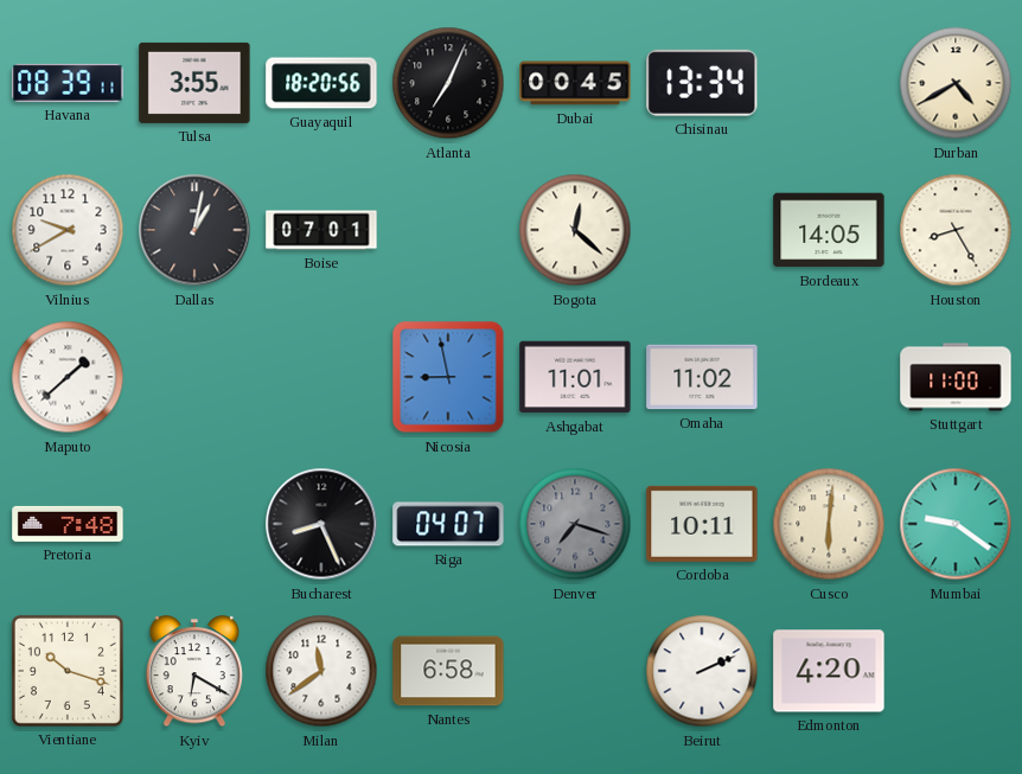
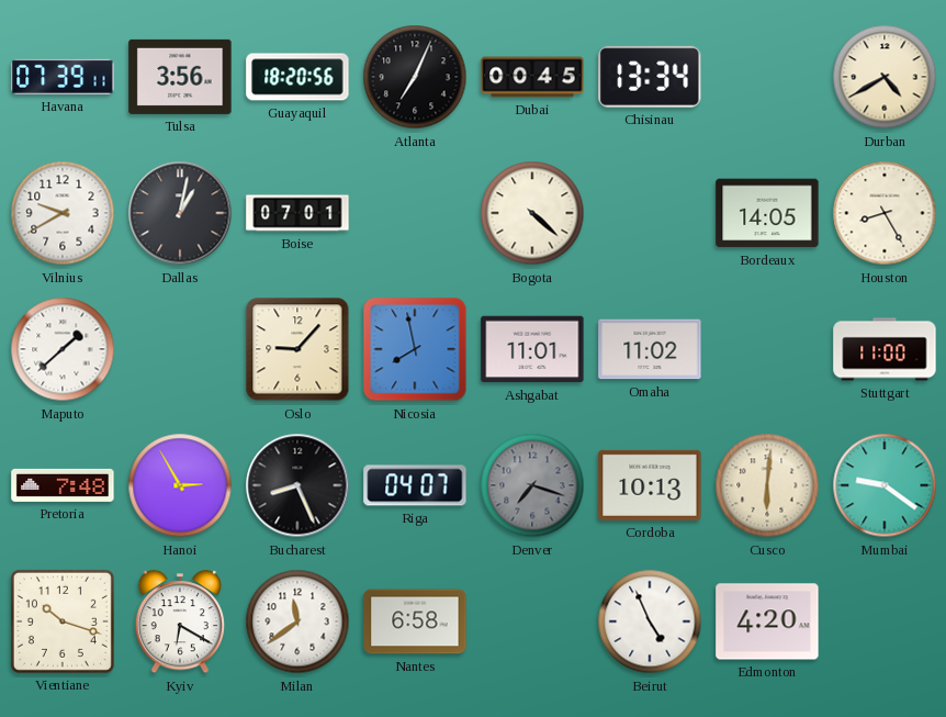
Havana: 08:39 -> 07:39 (63, 77)
Tulsa: 3:55 -> 3:56 (180, 77)
Bogota: 12:22 -> 4:22 (532, 213)
Oslo: none -> 9:07 (297, 349)
Nicosia: 8:58 -> 7:58 (415, 349)
Hanoi: none -> 2:55 (180, 485)
Cordoba: 10:11 -> 10:13 (650, 485)
Beirut: 2:11 -> 4:56 (650, 621)
